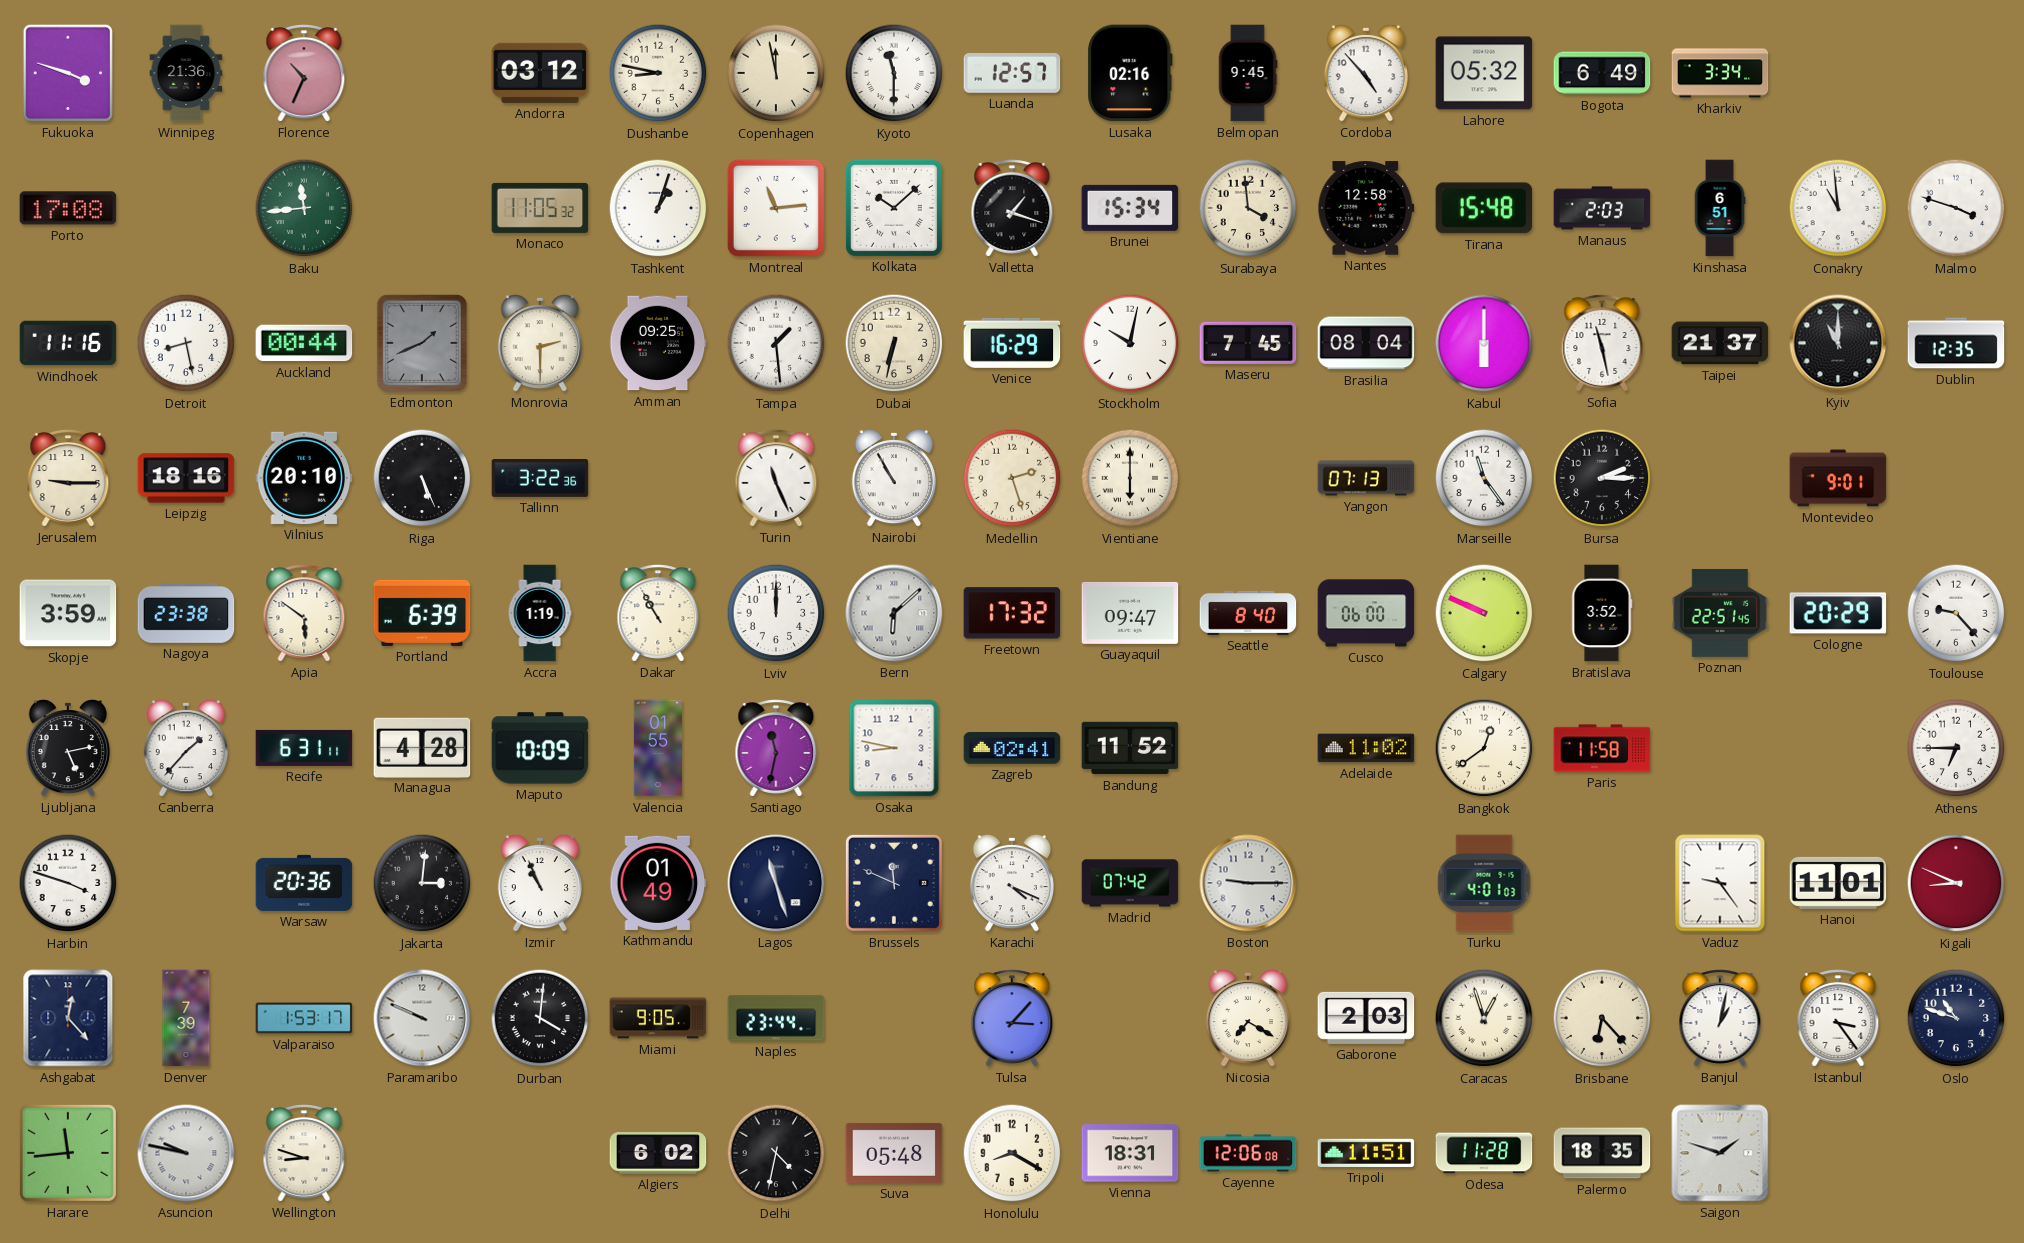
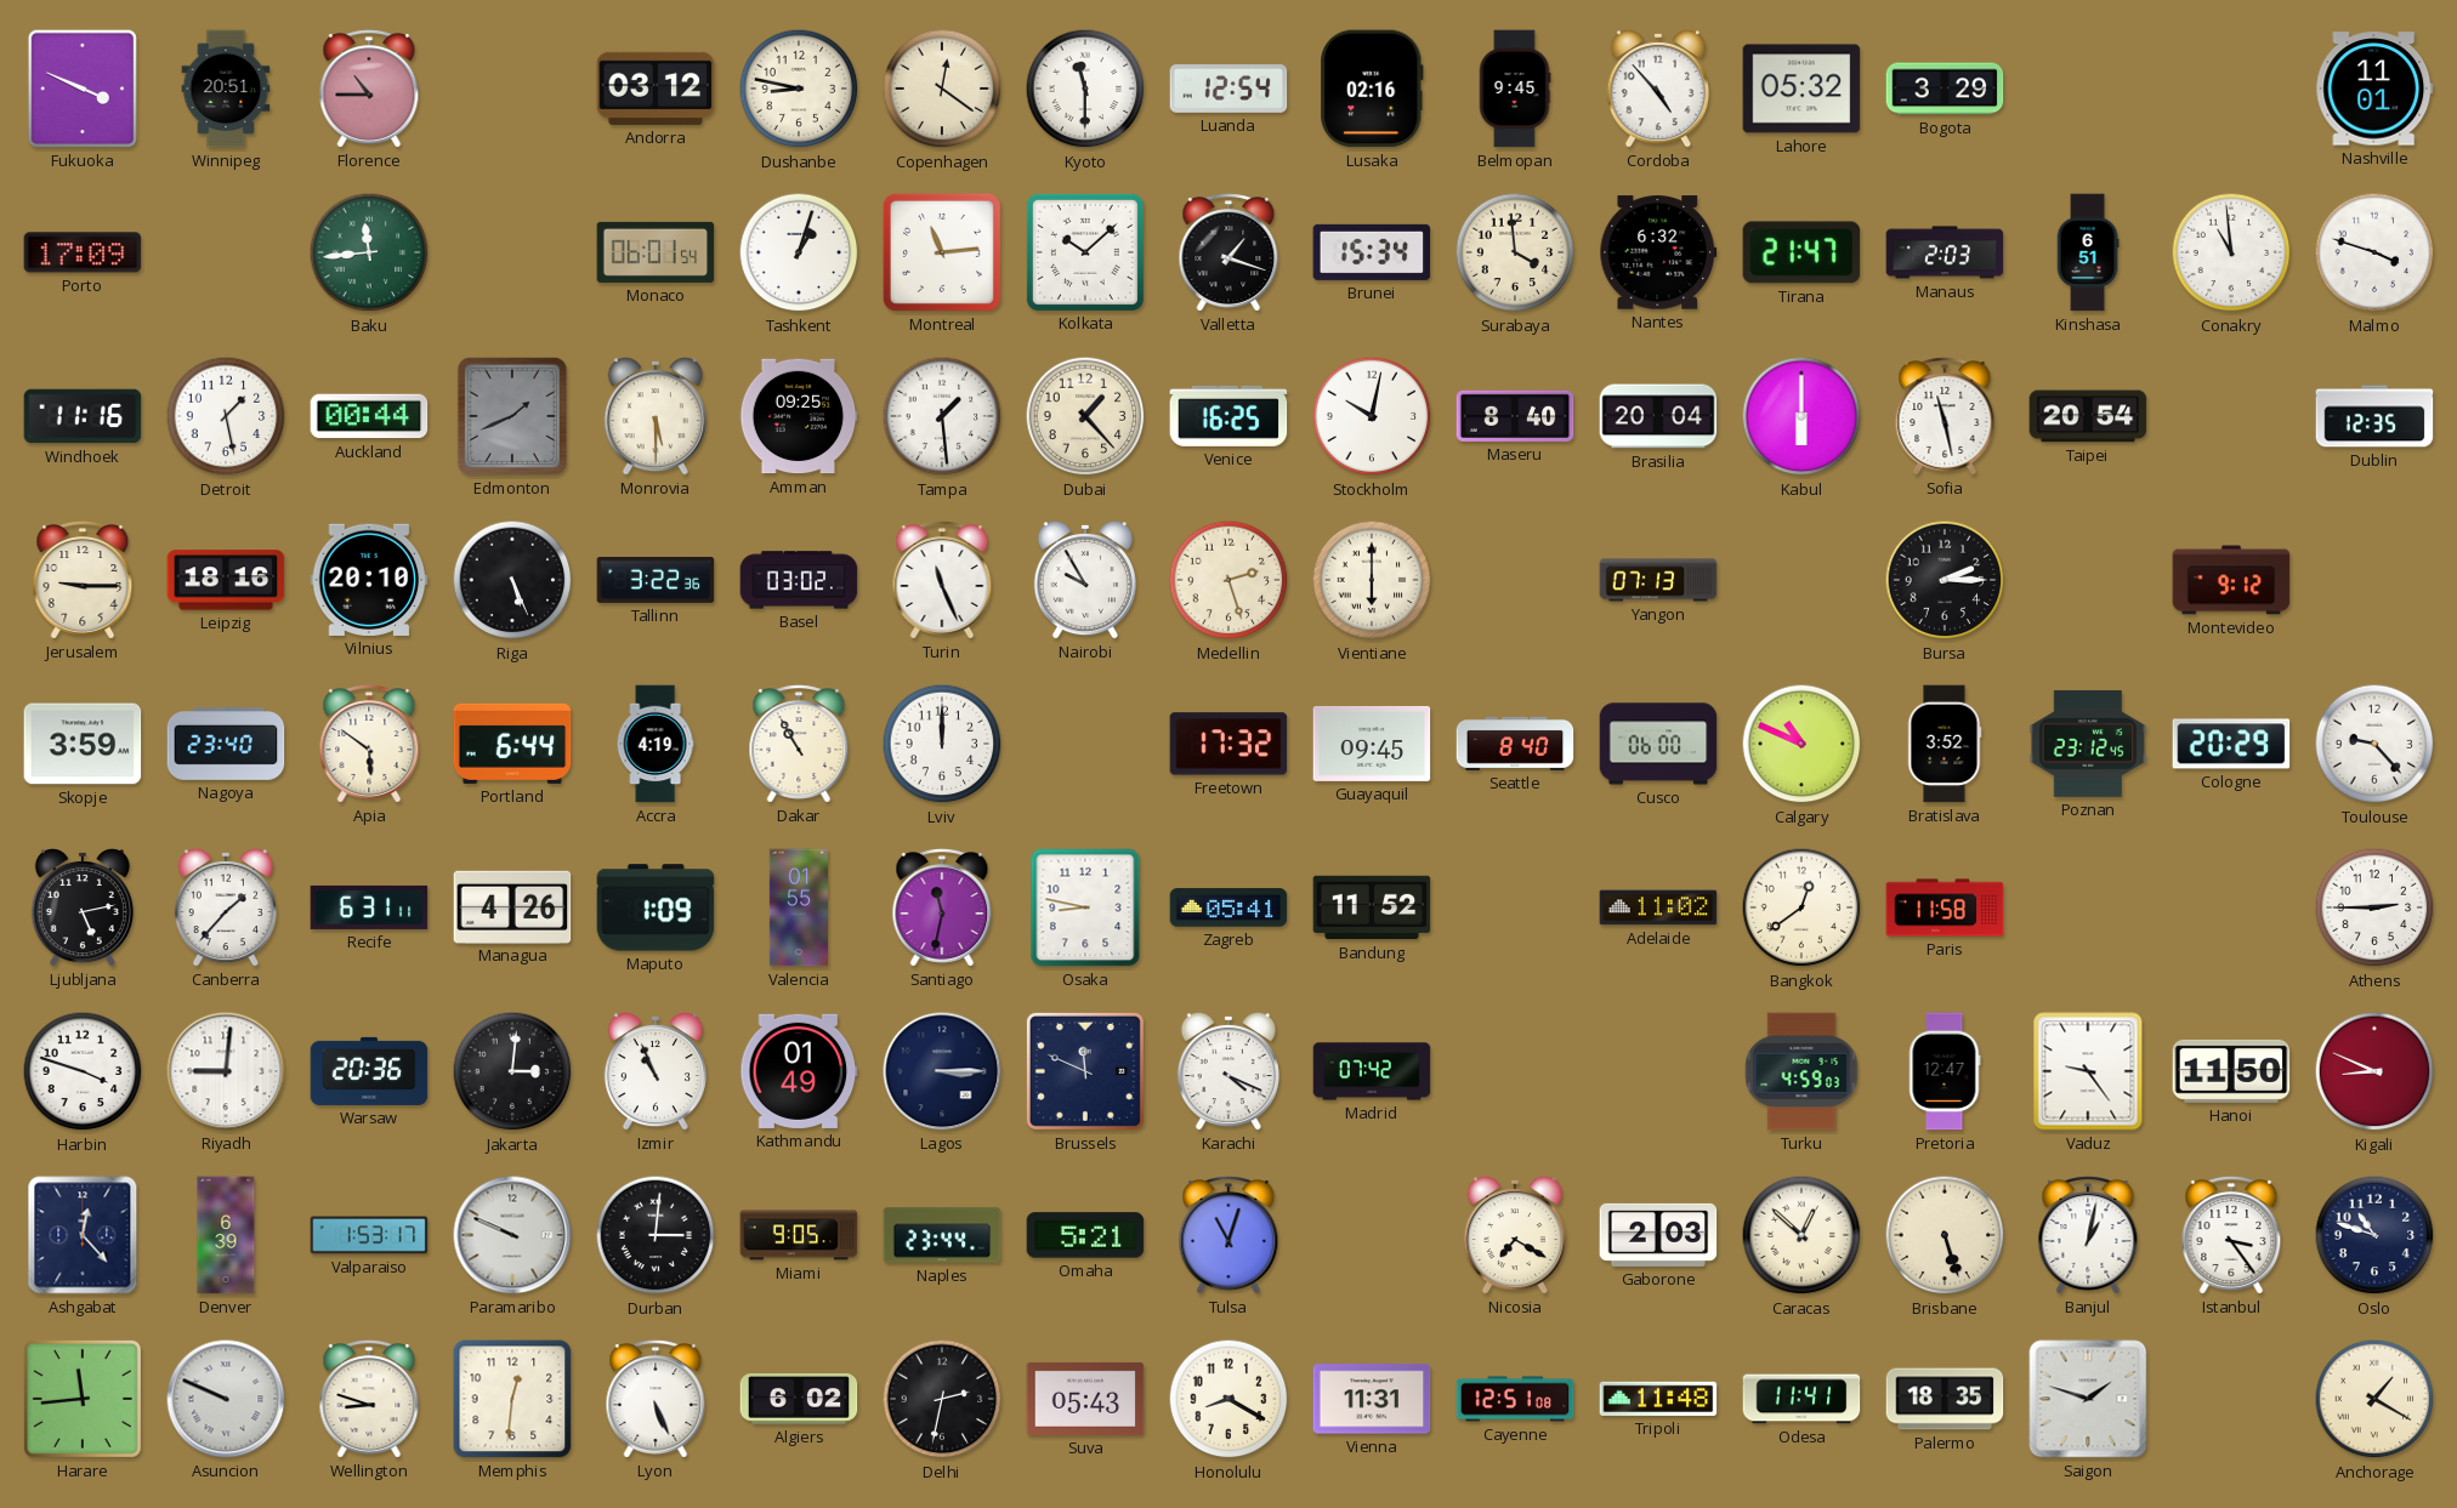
Fukuoka: 3:48 -> 3:49 (83, 89)
Winnipeg: 21:36 -> 20:51 (226, 89)
Florence: 10:34 -> 10:45 (369, 89)
Copenhagen: 11:58 -> 12:21 (942, 89)
Luanda: 12:57 -> 12:54 (1228, 90)
Bogota: 6:49 -> 3:29 (1945, 89)
Kharkiv: 3:34 -> none (1720, 73)
Nashville: none -> 11:01 (2374, 89)
Porto: 17:08 -> 17:09 (83, 252)
Monaco: 11:05 -> 06:01 (656, 252)
Nantes: 12:58 -> 6:32 (1658, 252)
Tirana: 15:48 -> 21:47 (1801, 252)
Detroit: 8:28 -> 1:28 (226, 416)
Monrovia: 2:30 -> 5:30 (656, 416)
Dubai: 6:32 -> 1:23 (1085, 416)
Venice: 16:29 -> 16:25 (1228, 416)
Maseru: 7:45 -> 8:40 (1515, 416)
Brasilia: 08:04 -> 20:04 (1658, 416)
Taipei: 21:37 -> 20:54 (2088, 416)
Kyiv: 11:00 -> none (1838, 343)
Basel: none -> 03:02 (799, 580)
Nairobi: 10:55 -> 9:55 (1085, 580)
Marseille: 11:24 -> none (1484, 478)
Montevideo: 9:01 -> 9:12 (2231, 580)
Nagoya: 23:38 -> 23:40 (226, 745)
Portland: 6:39 -> 6:44 (512, 744)
Accra: 1:19 -> 4:19 (656, 744)
Bern: 6:08 -> none (894, 613)
Guayaquil: 09:47 -> 09:45 (1372, 744)
Calgary: 9:49 -> 10:49 (1801, 744)
Poznan: 22:51 -> 23:12 (2088, 744)
Managua: 4:28 -> 4:26 (512, 906)
Maputo: 10:09 -> 1:09 (656, 907)
Zagreb: 02:41 -> 05:41 (1228, 907)
Athens: 6:45 -> 2:45 (2374, 907)
Riyadh: none -> 9:01 (226, 1071)
Lagos: 11:27 -> 3:15 (942, 1071)
Boston: 9:15 -> none (1248, 883)
Turku: 4:01 -> 4:59 (1801, 1071)
Pretoria: none -> 12:47 (1945, 1071)
Hanoi: 11:01 -> 11:50 (2231, 1071)
Denver: 7:39 -> 6:39 (226, 1235)
Durban: 4:01 -> 3:01 (656, 1235)
Omaha: none -> 5:21 (1085, 1235)
Tulsa: 3:07 -> 11:03 (1228, 1235)
Caracas: 12:57 -> 12:52 (1801, 1235)
Brisbane: 6:23 -> 5:27 (1945, 1235)
Asuncion: 9:47 -> 9:49 (226, 1399)
Memphis: none -> 12:31 (512, 1399)
Lyon: none -> 5:26 (656, 1399)
Delhi: 4:32 -> 2:32 (942, 1399)
Suva: 05:48 -> 05:43 (1085, 1399)
Vienna: 18:31 -> 11:31 (1372, 1399)
Cayenne: 12:06 -> 12:51 (1515, 1399)
Tripoli: 11:51 -> 11:48 (1658, 1399)
Odesa: 11:28 -> 11:41 (1801, 1399)
Anchorage: none -> 1:20 (2374, 1399)
